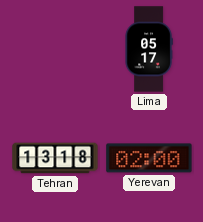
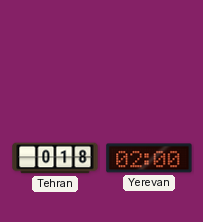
Lima: 05:17 -> none (149, 49)
Tehran: 13:18 -> 0:18 (55, 158)
